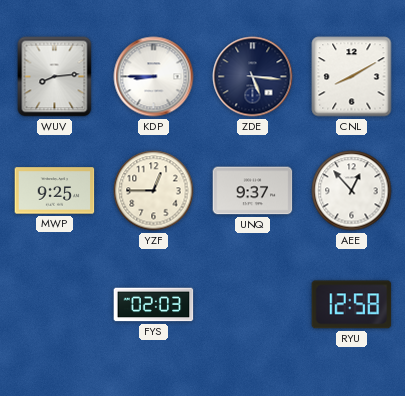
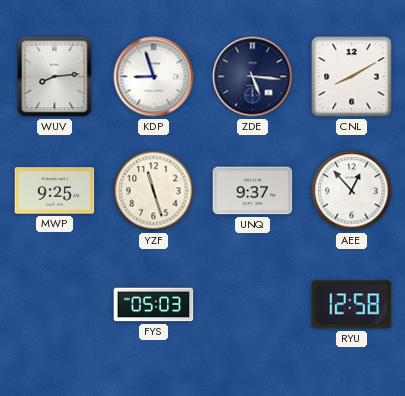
KDP: 8:45 -> 8:57 (154, 77)
YZF: 12:45 -> 11:27 (154, 191)
FYS: 02:03 -> 05:03 (154, 305)
